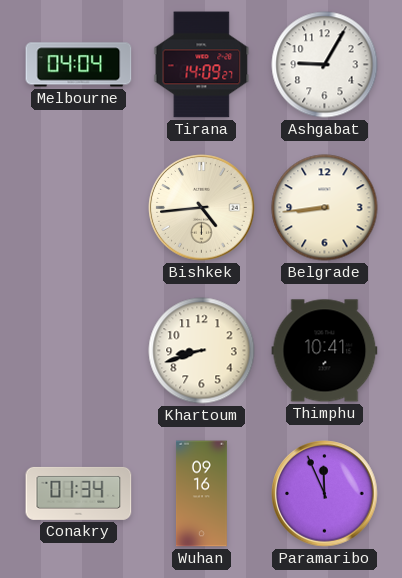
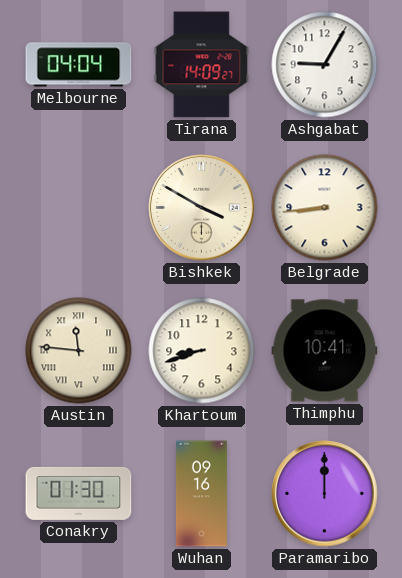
Bishkek: 4:44 -> 3:50 (202, 208)
Austin: none -> 11:46 (79, 351)
Conakry: 01:34 -> 01:30 (79, 493)
Paramaribo: 11:56 -> 12:00 (325, 494)
